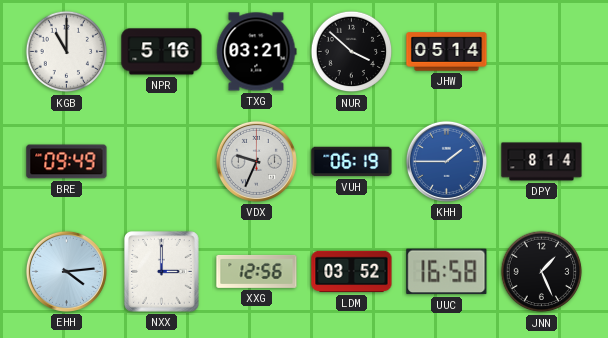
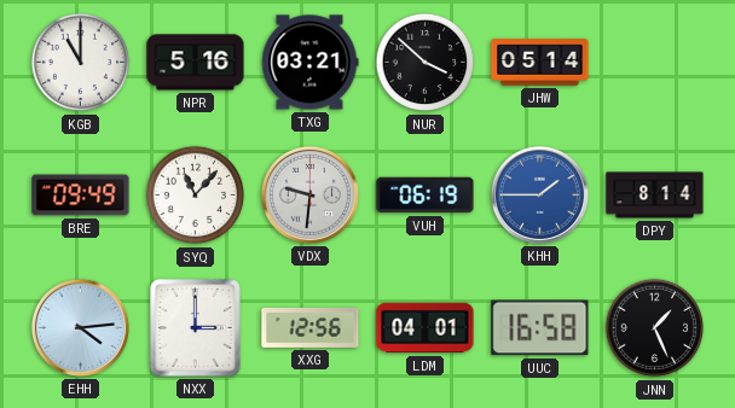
SYQ: none -> 11:07 (196, 196)
VDX: 9:34 -> 9:31 (309, 194)
LDM: 03:52 -> 04:01 (426, 328)
